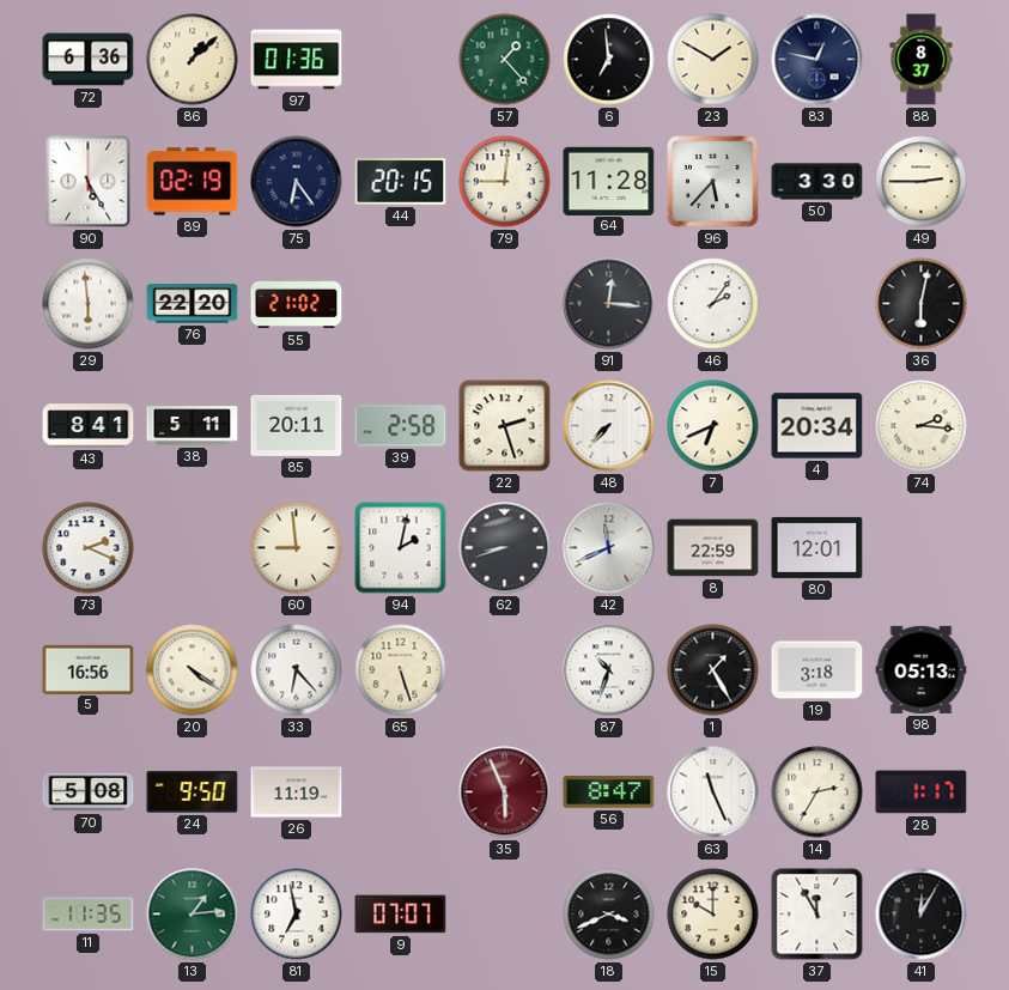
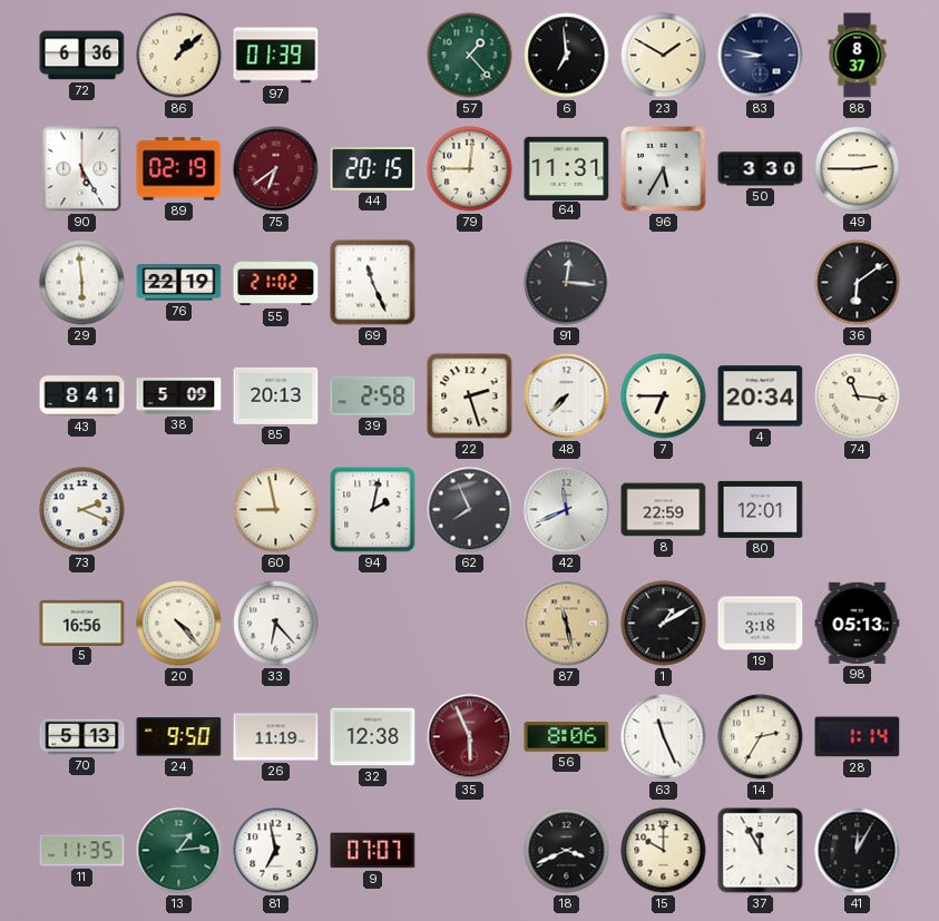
97: 01:36 -> 01:39 (276, 56)
83: 12:47 -> 8:47 (761, 56)
75: 6:24 -> 6:39 (276, 169)
75 dial: navy -> burgundy (276, 169)
64: 11:28 -> 11:31 (567, 168)
96: 5:37 -> 5:35 (664, 169)
76: 22:20 -> 22:19 (179, 283)
69: none -> 11:26 (373, 283)
46: 2:06 -> none (713, 304)
36: 6:02 -> 6:09 (858, 283)
38: 5:11 -> 5:09 (179, 396)
85: 20:11 -> 20:13 (276, 395)
7: 6:41 -> 6:45 (664, 396)
74: 2:16 -> 11:16 (858, 396)
60: 8:59 -> 8:58 (276, 510)
62: 8:42 -> 7:56 (470, 510)
20: 4:21 -> 4:23 (179, 624)
65: 5:27 -> none (401, 670)
87: 10:33 -> 11:28 (567, 624)
87 dial: white -> champagne (567, 624)
1: 1:25 -> 1:10 (664, 624)
70: 5:08 -> 5:13 (82, 737)
32: none -> 12:38 (373, 737)
56: 8:47 -> 8:06 (567, 737)
28: 1:17 -> 1:14 (858, 737)
